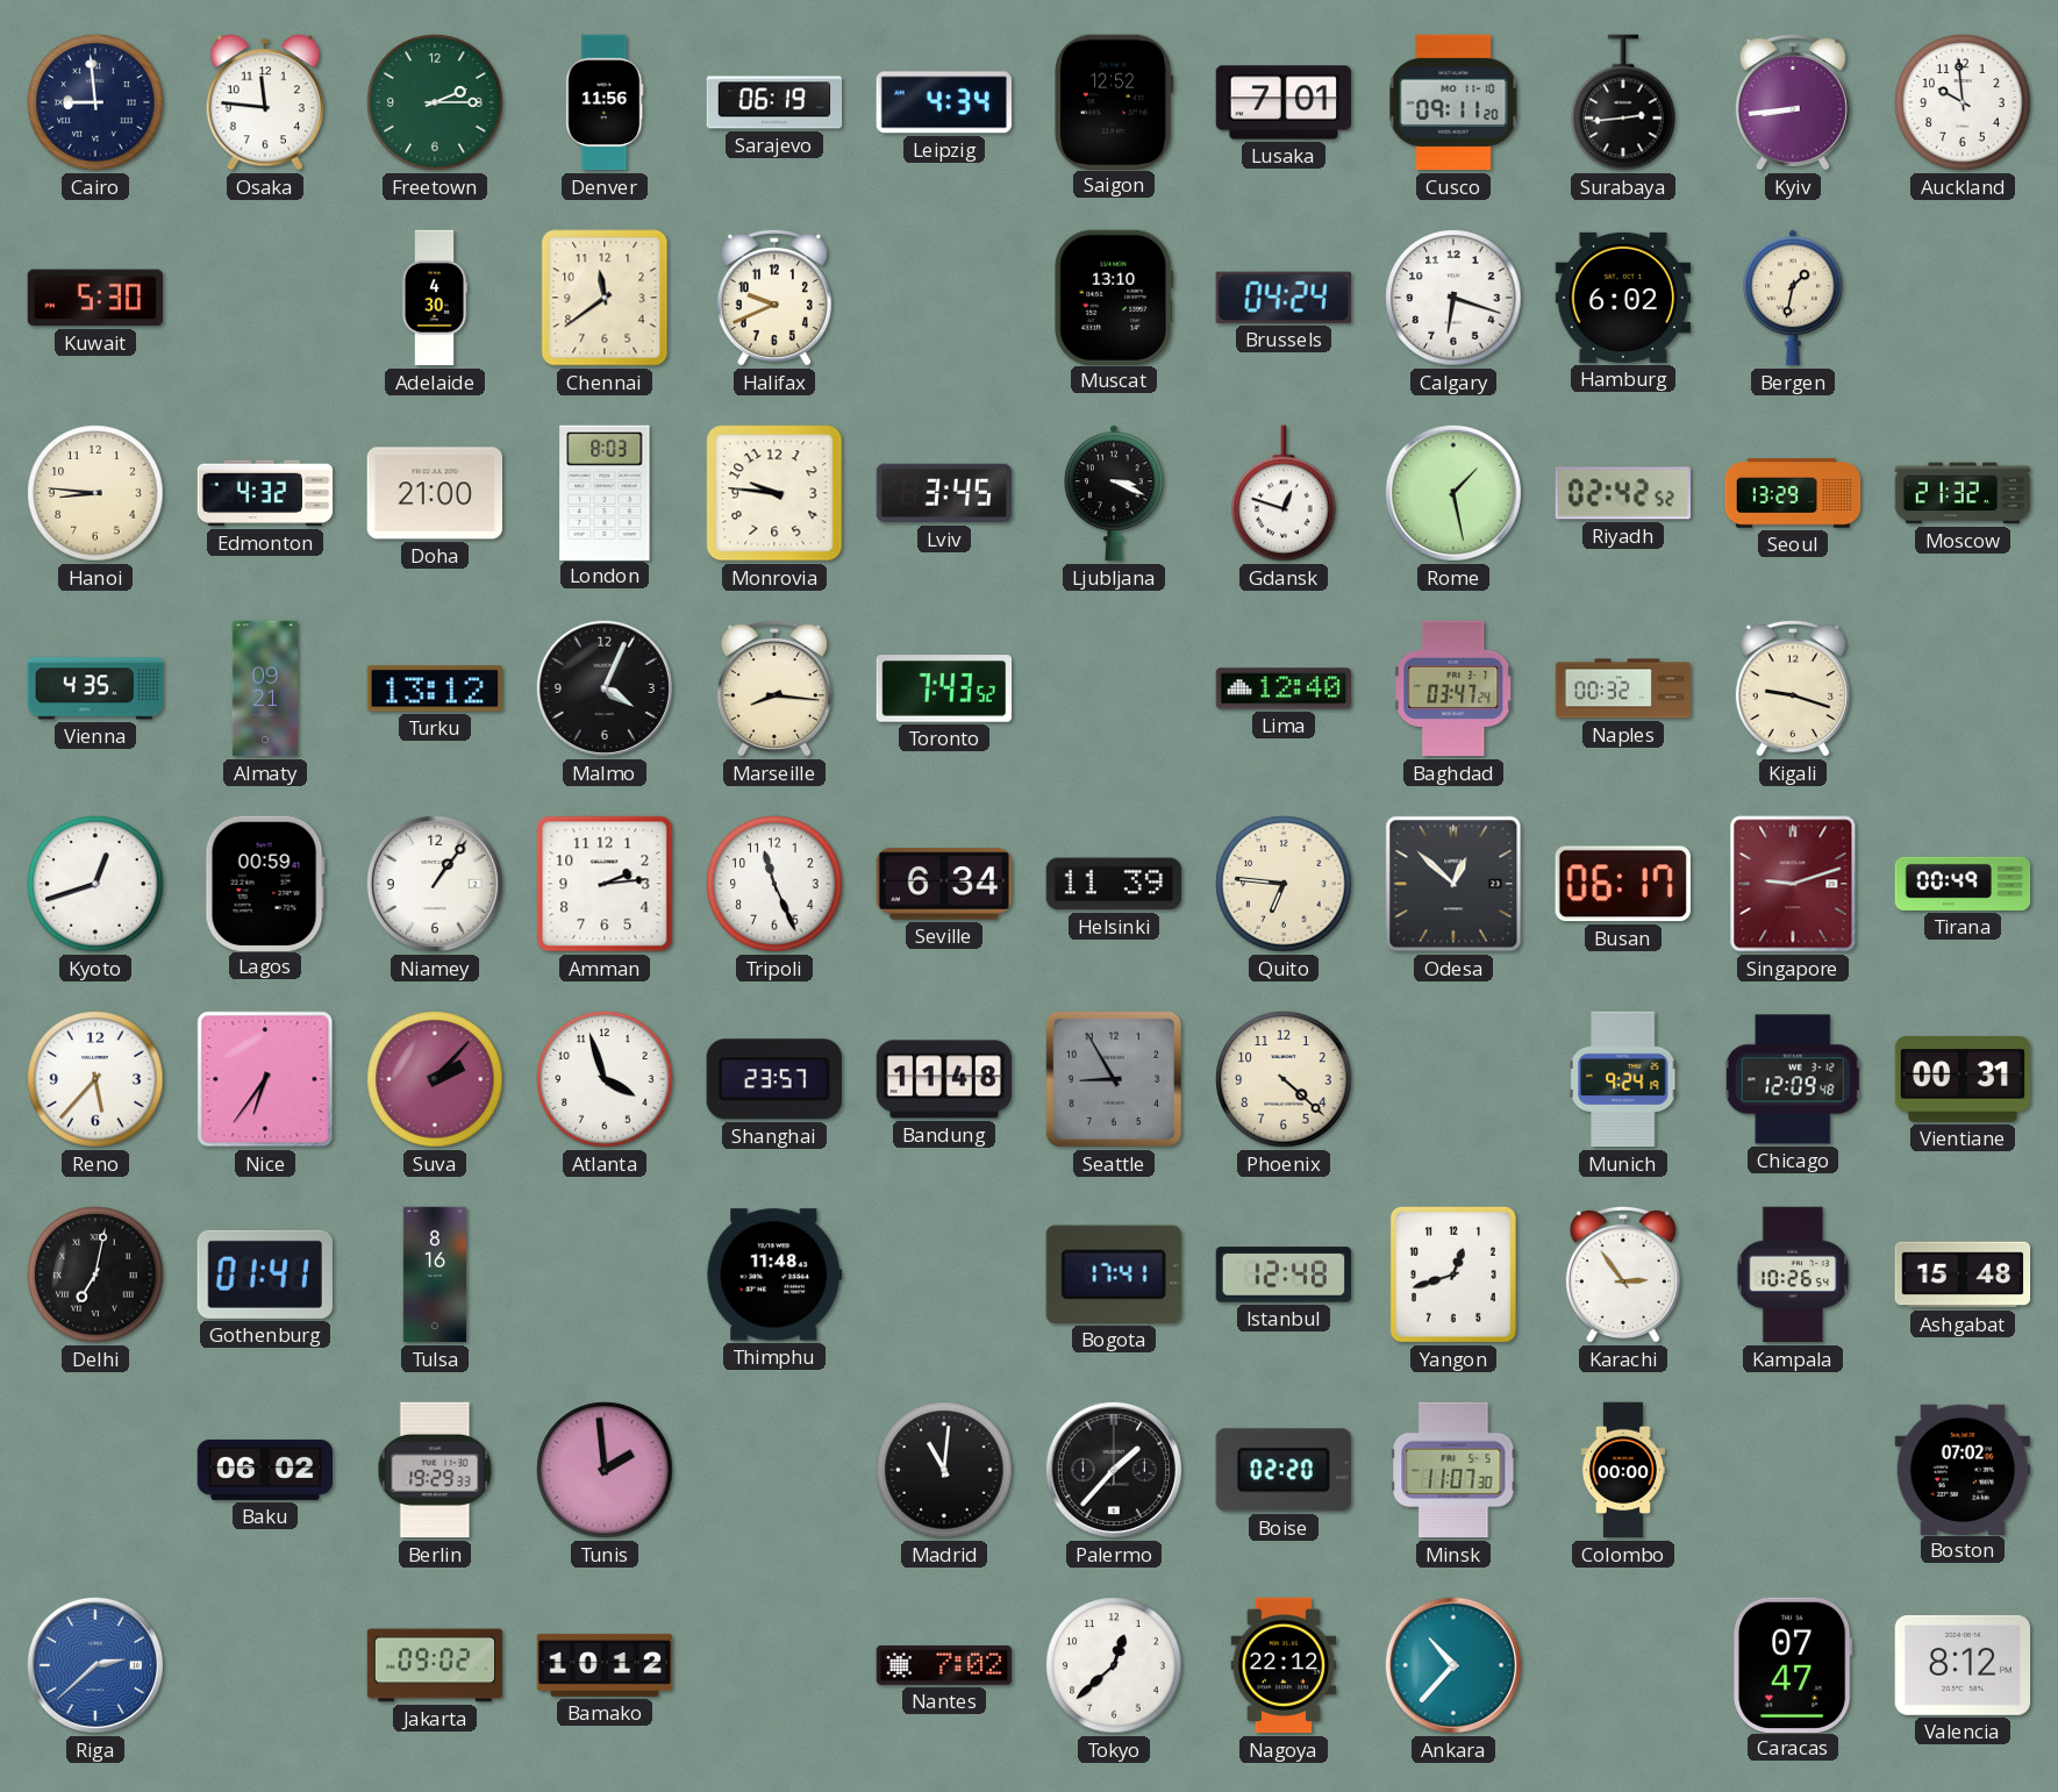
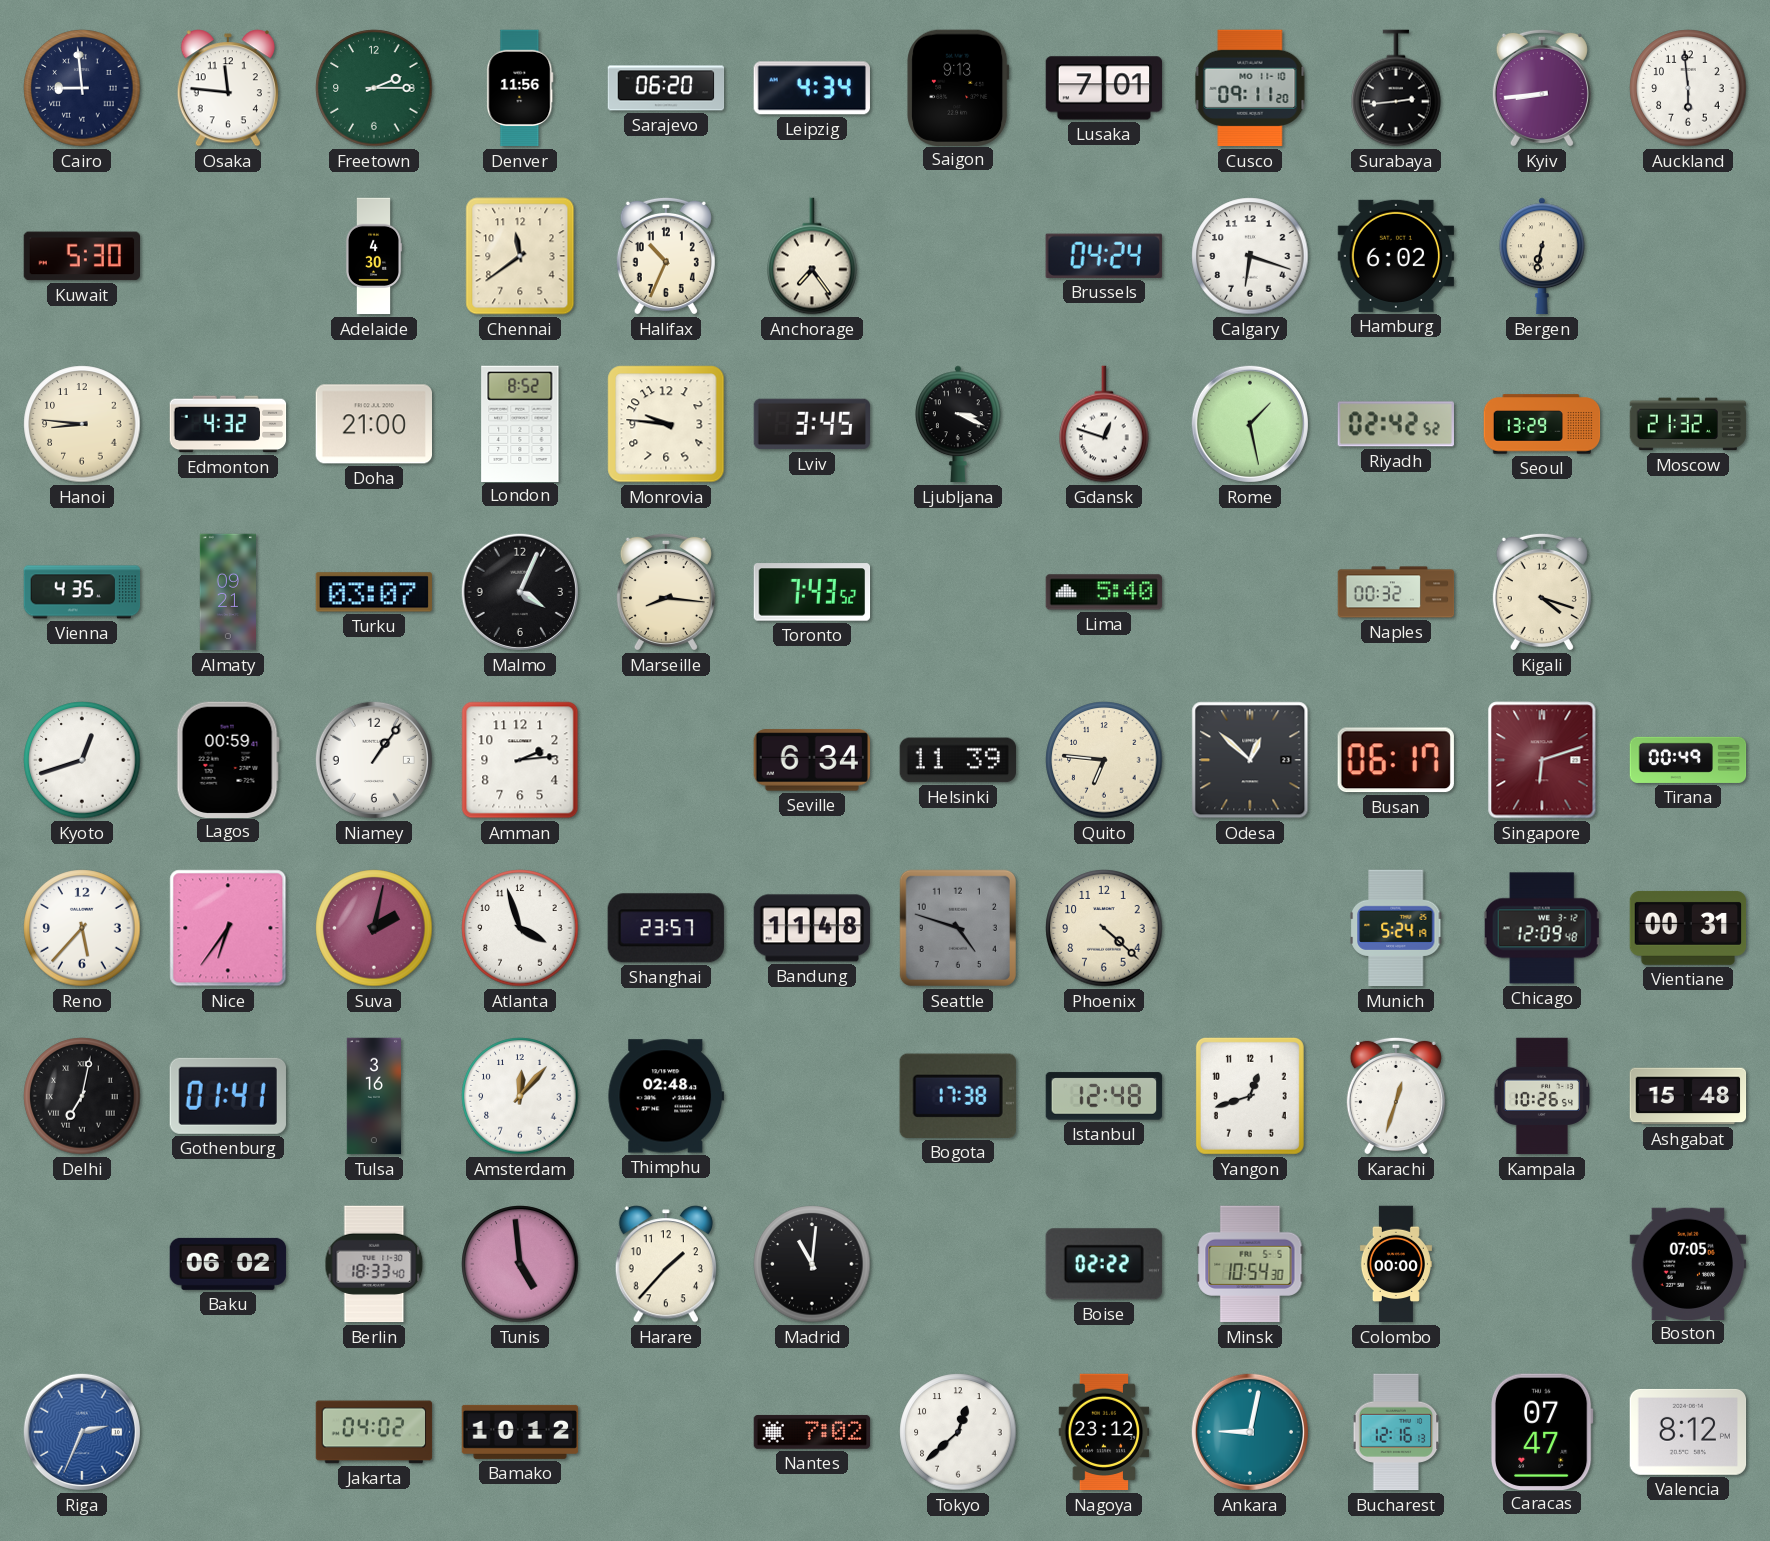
Sarajevo: 06:19 -> 06:20 (666, 88)
Saigon: 12:52 -> 9:13 (958, 87)
Auckland: 9:59 -> 5:59 (1688, 88)
Halifax: 9:41 -> 10:34 (666, 256)
Anchorage: none -> 7:24 (812, 256)
Muscat: 13:10 -> none (1114, 297)
Bergen: 1:32 -> 6:32 (1543, 256)
London: 8:03 -> 8:52 (520, 423)
Turku: 13:12 -> 03:07 (374, 592)
Lima: 12:40 -> 5:40 (1104, 592)
Baghdad: 03:47 -> none (1453, 688)
Kigali: 9:18 -> 4:18 (1542, 592)
Tripoli: 11:26 -> none (774, 884)
Singapore: 9:12 -> 6:12 (1542, 760)
Suva: 2:07 -> 2:02 (374, 928)
Seattle: 8:55 -> 4:48 (958, 928)
Munich: 9:24 -> 5:24 (1397, 928)
Tulsa: 8:16 -> 3:16 (373, 1096)
Amsterdam: none -> 12:07 (520, 1096)
Thimphu: 11:48 -> 02:48 (666, 1096)
Bogota: 17:41 -> 17:38 (958, 1096)
Karachi: 2:54 -> 12:33 (1396, 1096)
Berlin: 19:29 -> 18:33 (374, 1264)
Tunis: 1:59 -> 4:59 (520, 1264)
Harare: none -> 1:37 (666, 1264)
Palermo: 1:37 -> none (1114, 1470)
Boise: 02:20 -> 02:22 (1104, 1264)
Minsk: 11:07 -> 10:54 (1250, 1264)
Boston: 07:02 -> 07:05 (1688, 1263)
Riga: 2:38 -> 2:34 (82, 1432)
Jakarta: 09:02 -> 04:02 (374, 1432)
Nagoya: 22:12 -> 23:12 (1104, 1432)
Ankara: 10:37 -> 9:02 (1250, 1432)
Bucharest: none -> 12:16 (1396, 1432)
